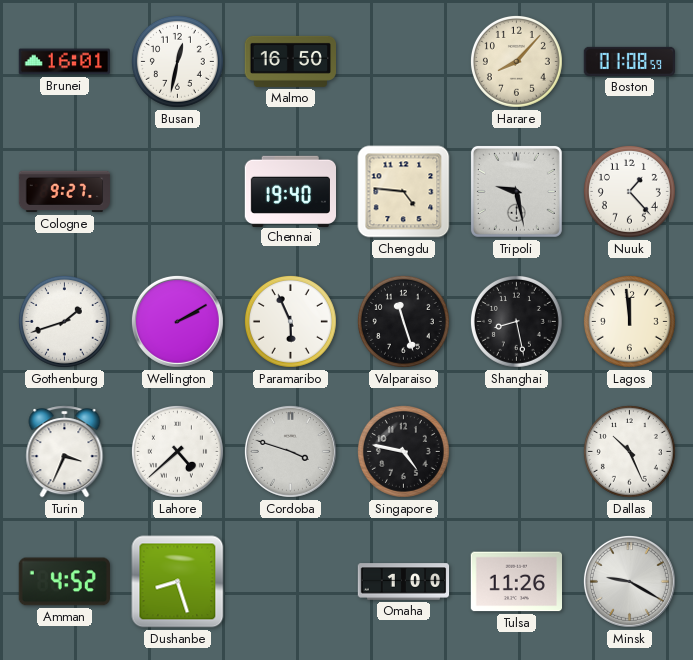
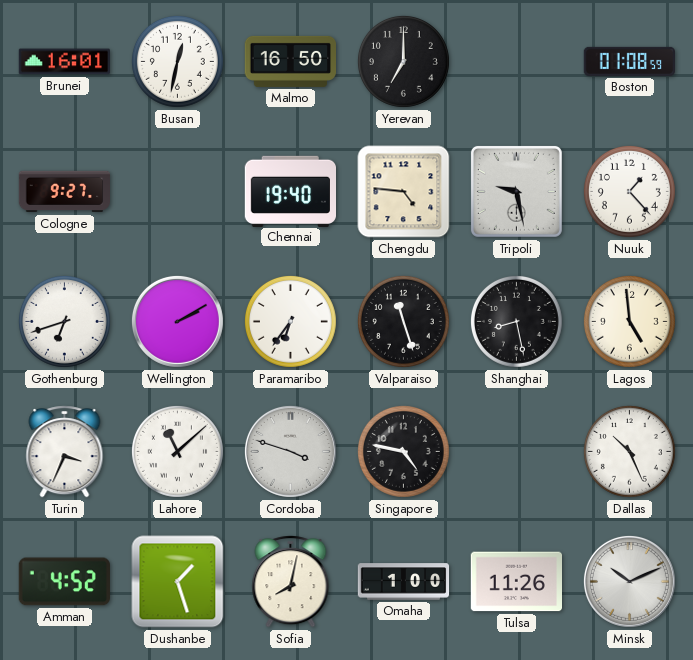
Yerevan: none -> 7:00 (403, 61)
Harare: 8:07 -> none (516, 61)
Gothenburg: 1:42 -> 6:42 (64, 321)
Paramaribo: 5:56 -> 6:36 (290, 321)
Lagos: 11:59 -> 4:59 (629, 321)
Lahore: 4:38 -> 11:08 (177, 451)
Dushanbe: 8:27 -> 1:27 (178, 582)
Sofia: none -> 8:02 (291, 582)
Minsk: 9:20 -> 10:11 (629, 581)
